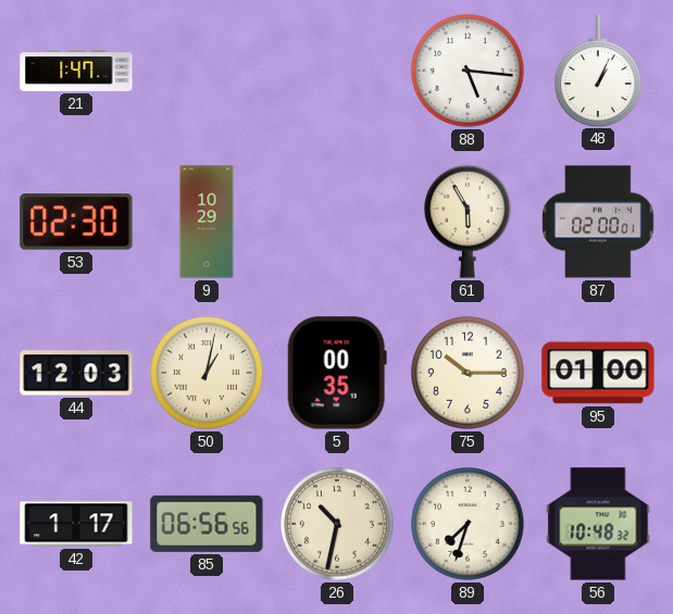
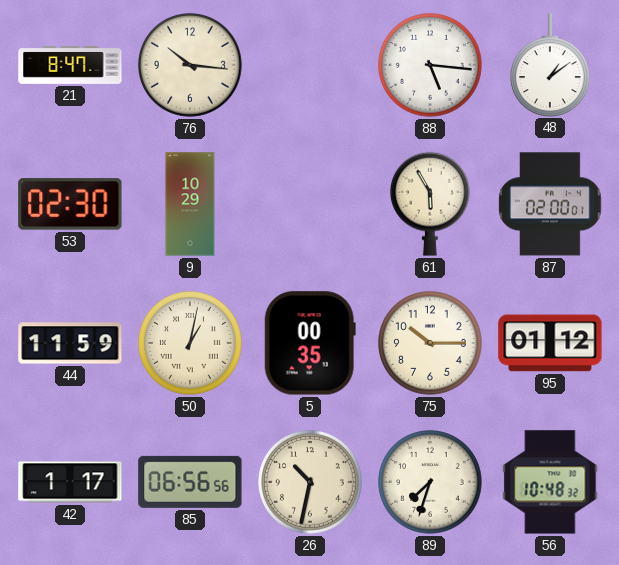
21: 1:47 -> 8:47 (70, 66)
76: none -> 10:16 (191, 66)
48: 1:04 -> 1:09 (550, 65)
44: 12:03 -> 11:59 (70, 343)
95: 01:00 -> 01:12 (550, 343)
